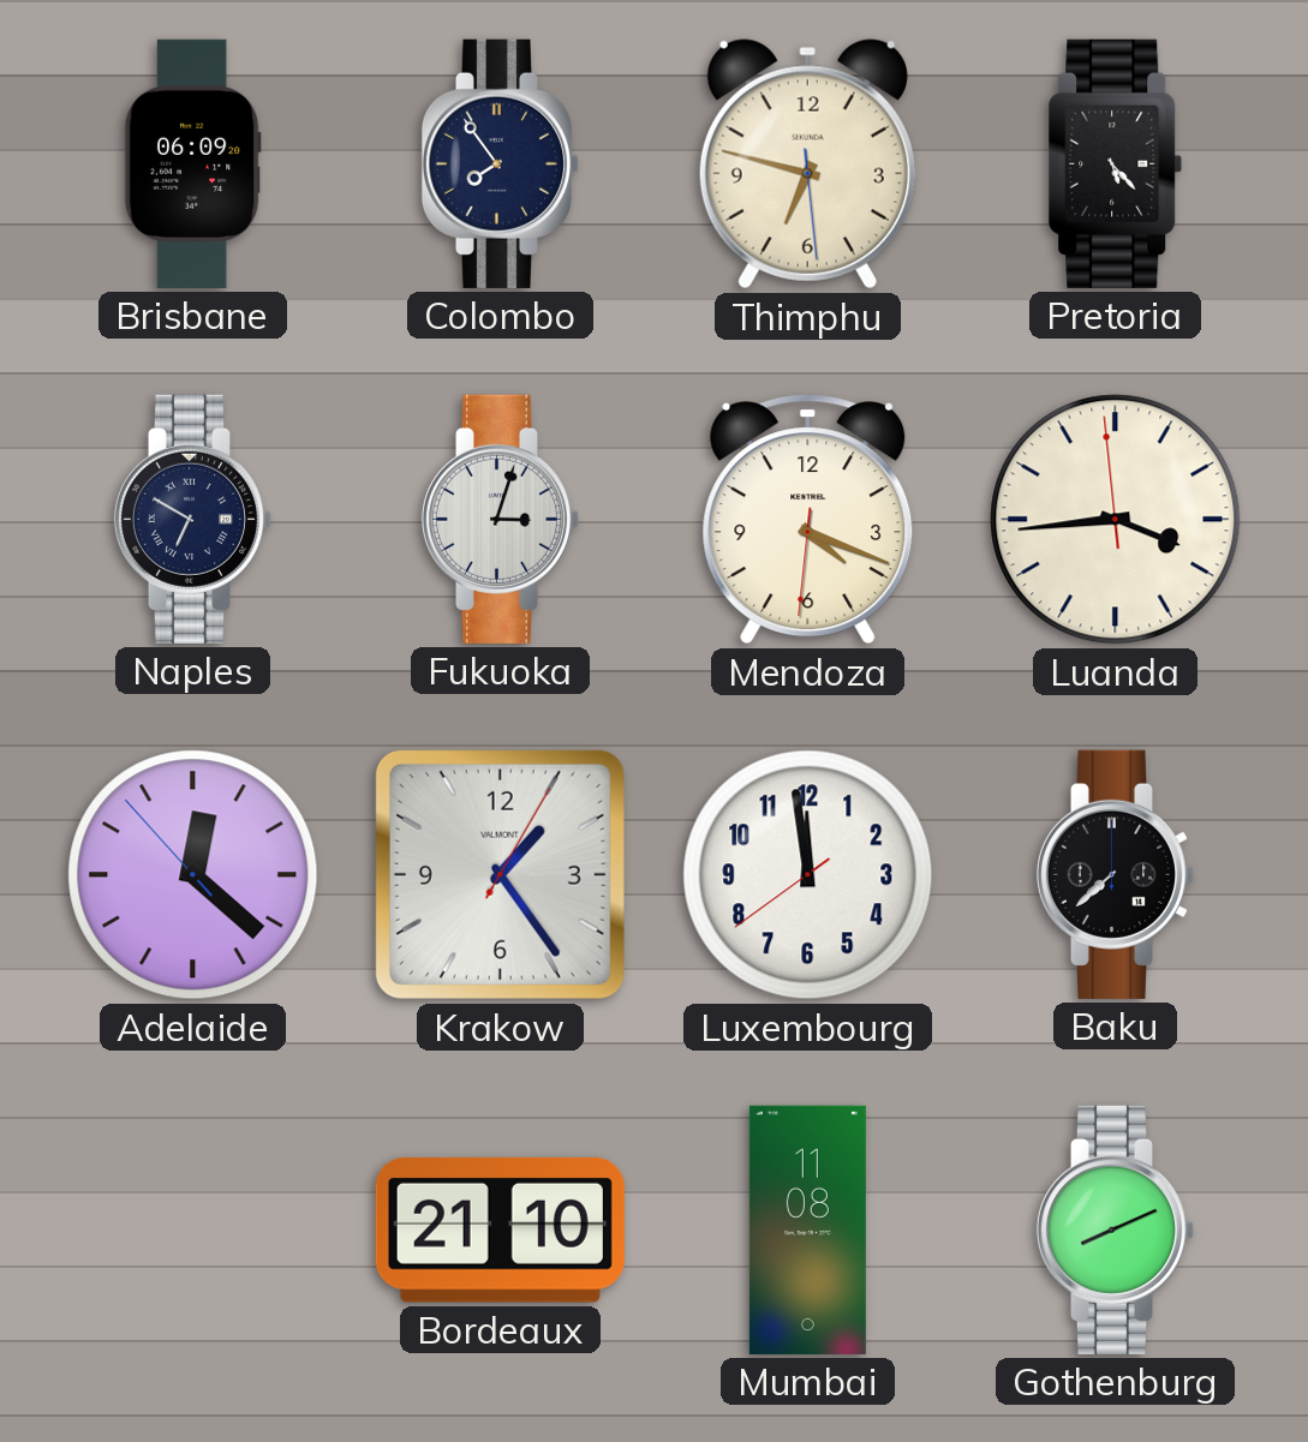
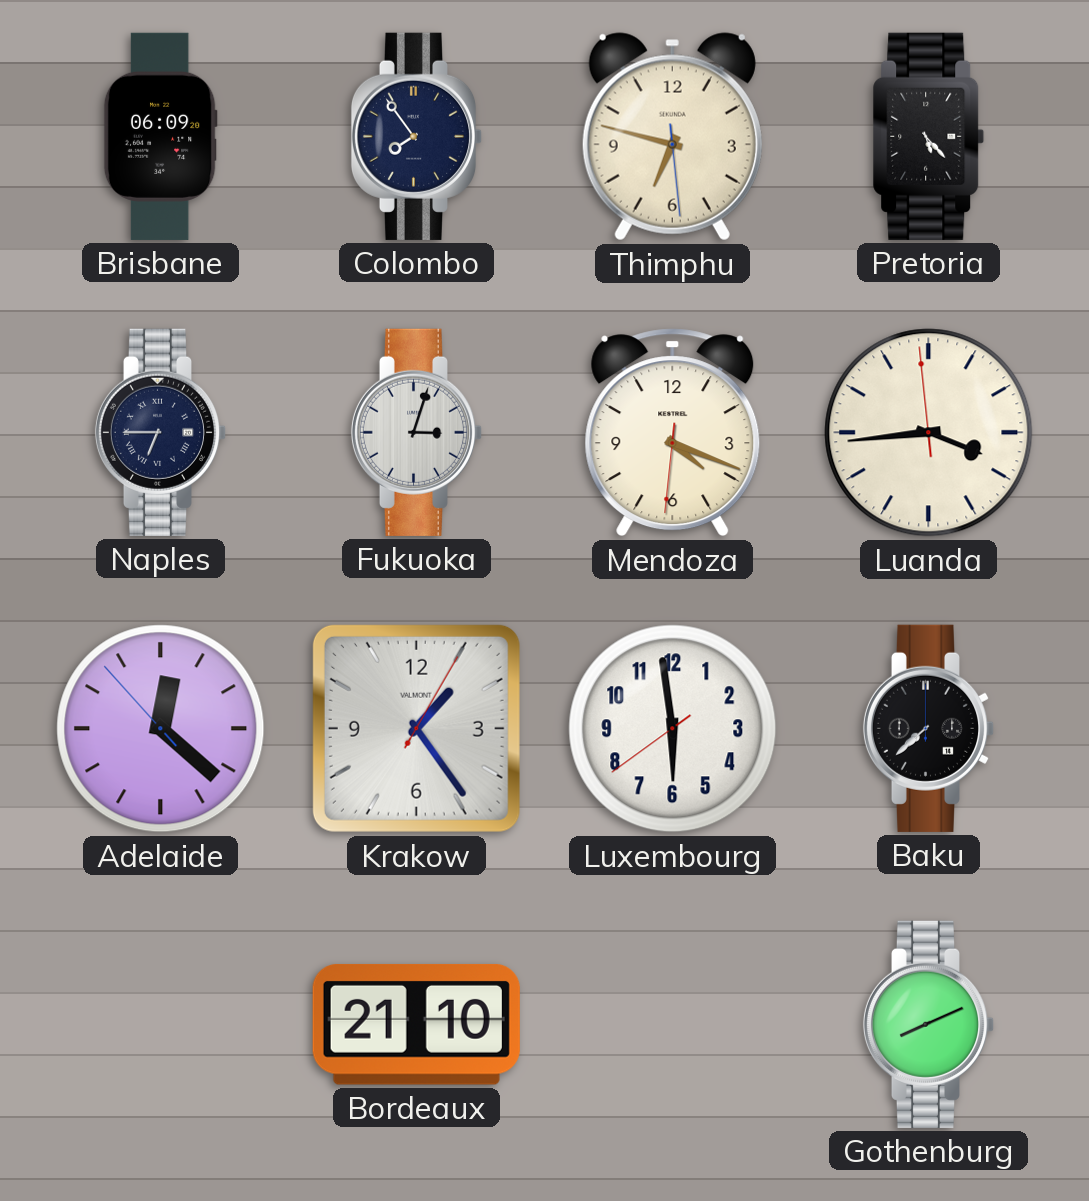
Naples: 6:50 -> 6:45 (161, 432)
Luxembourg: 11:58 -> 5:58 (673, 729)
Mumbai: 11:08 -> none (807, 1229)
